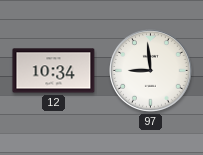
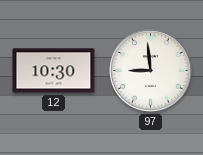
12: 10:34 -> 10:30 (54, 71)
